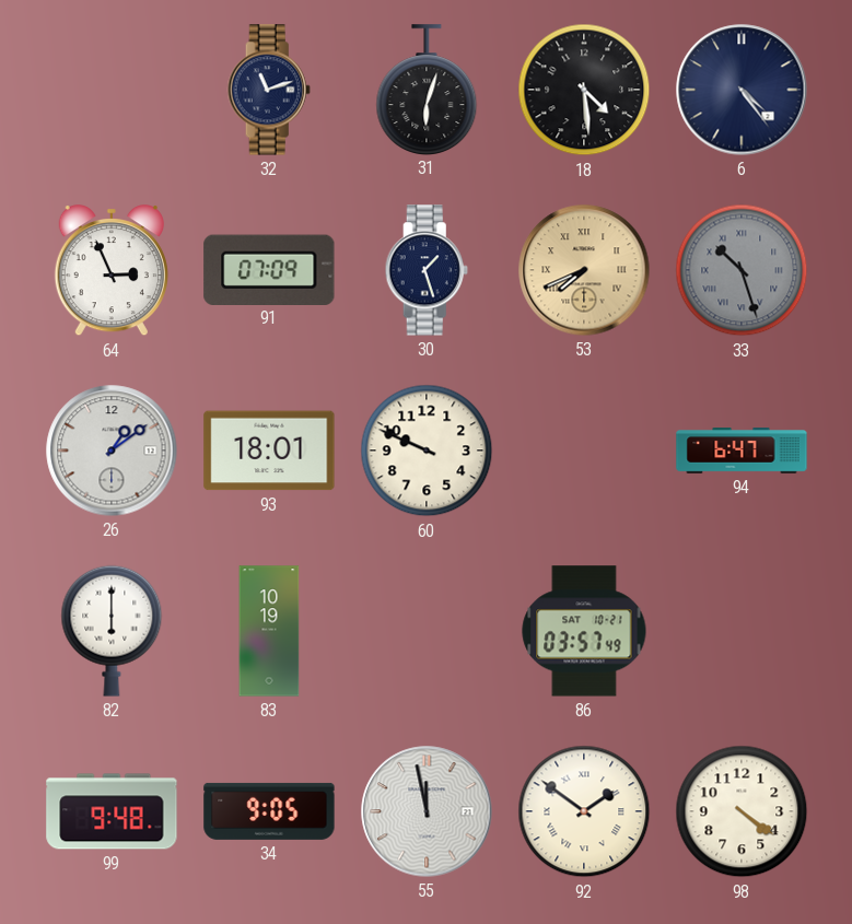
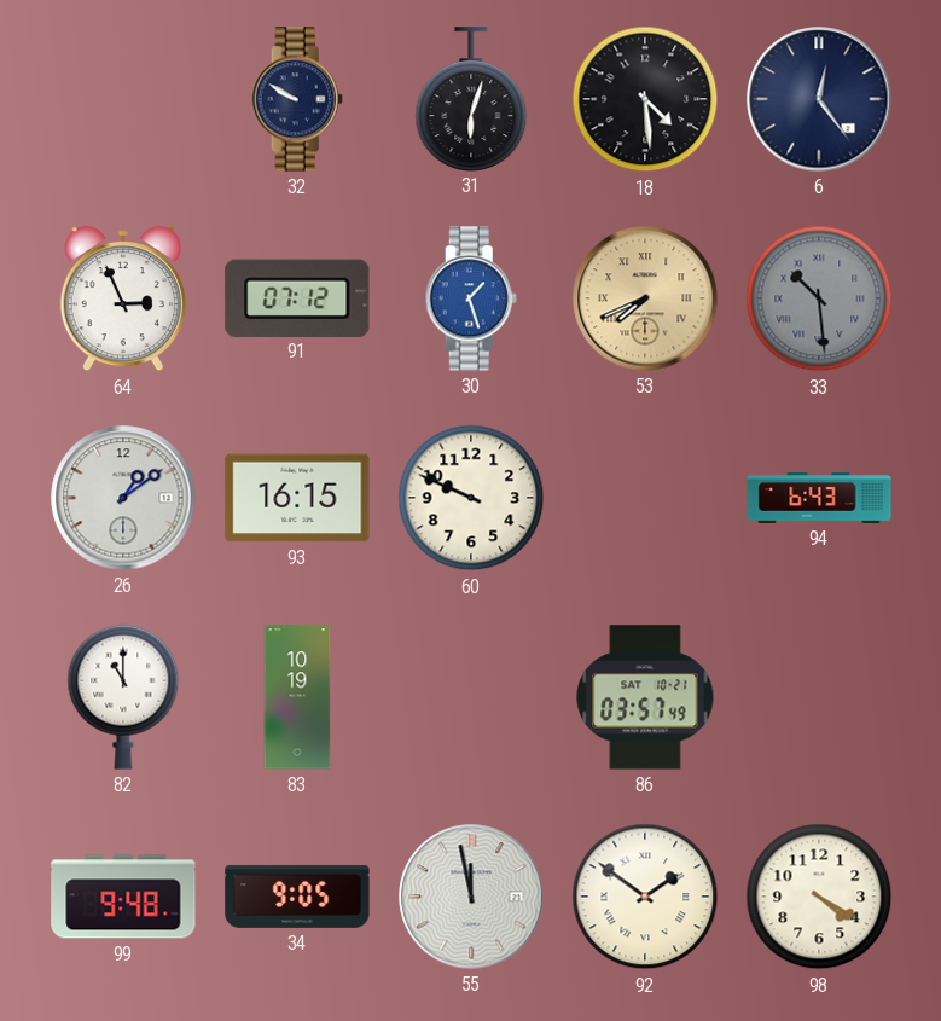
32: 11:12 -> 9:50 (297, 99)
6: 4:24 -> 12:24 (819, 99)
91: 07:09 -> 07:12 (297, 297)
30 dial: navy -> blue (471, 298)
33: 10:27 -> 10:29 (819, 298)
93: 18:01 -> 16:15 (297, 498)
94: 6:47 -> 6:43 (819, 499)
82: 6:00 -> 11:00 (123, 697)
98: 4:21 -> 4:20 (819, 897)
